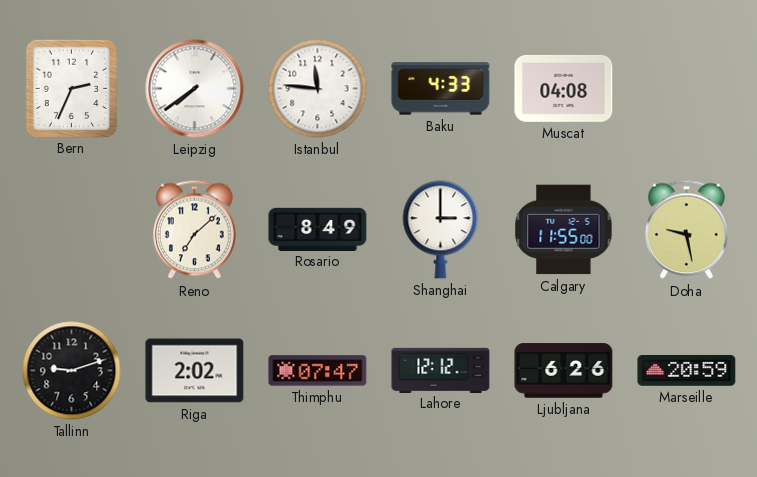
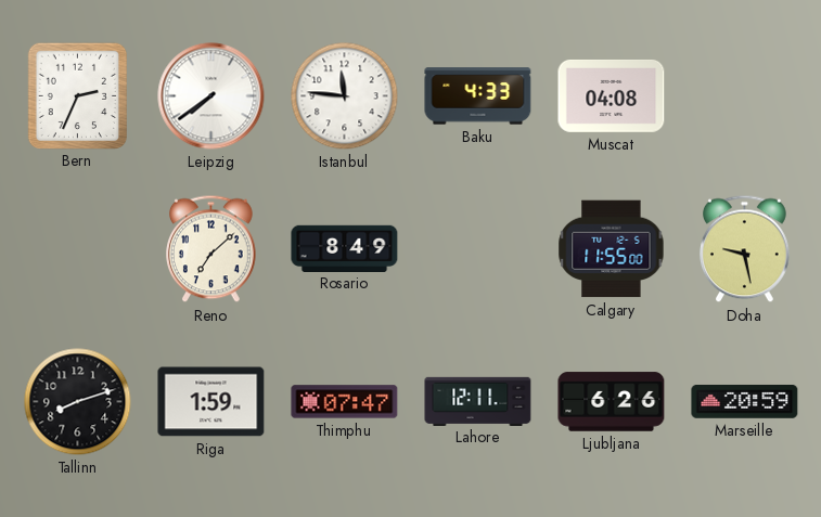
Shanghai: 3:00 -> none (441, 230)
Tallinn: 9:12 -> 8:12 (78, 402)
Riga: 2:02 -> 1:59 (211, 402)
Lahore: 12:12 -> 12:11 (478, 401)
